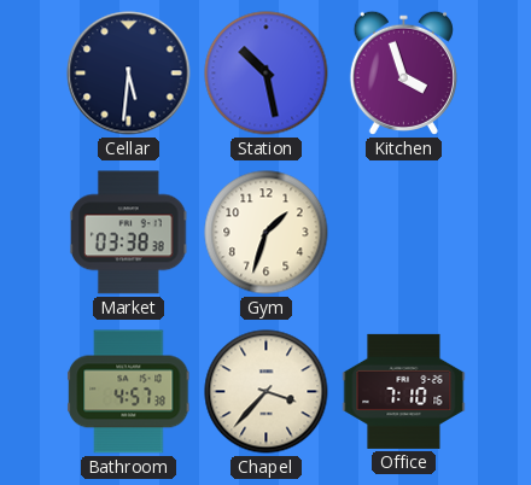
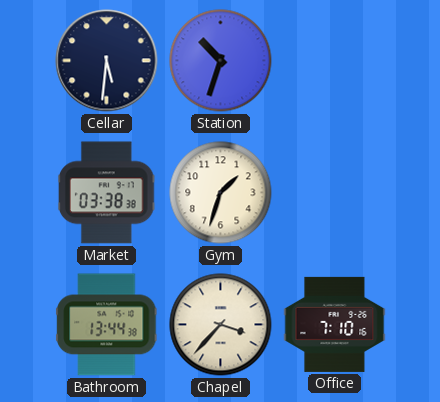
Station: 10:28 -> 10:33 (221, 61)
Kitchen: 3:57 -> none (403, 72)
Bathroom: 4:57 -> 13:44 (107, 325)
